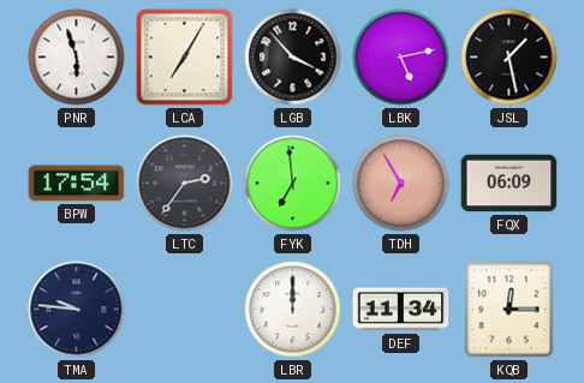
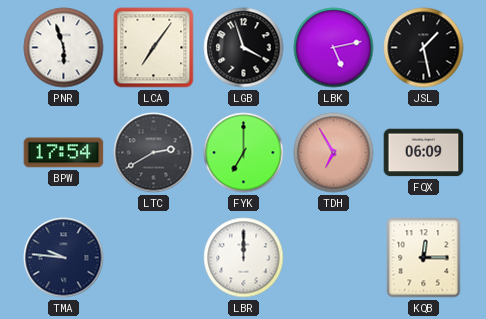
LCA: 7:05 -> 7:06 (154, 48)
LGB: 3:53 -> 3:57 (244, 48)
LTC: 2:36 -> 2:40 (154, 153)
FYK: 6:59 -> 7:00 (244, 153)
DEF: 11:34 -> none (401, 310)
